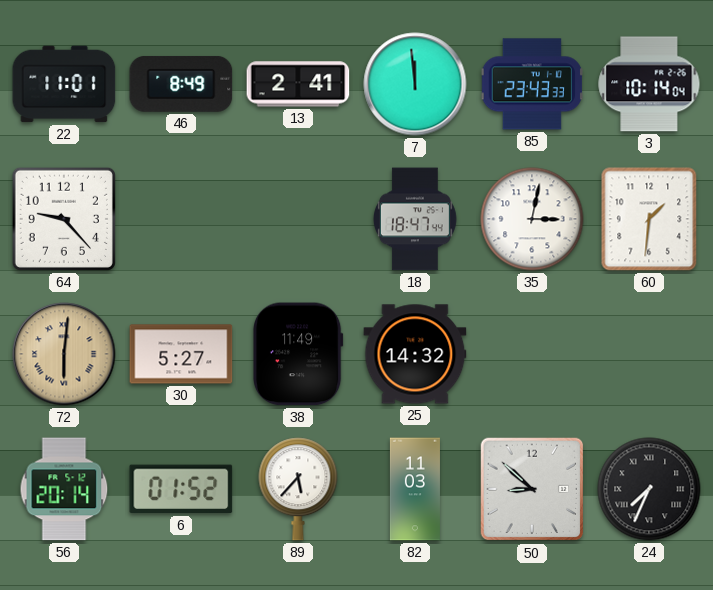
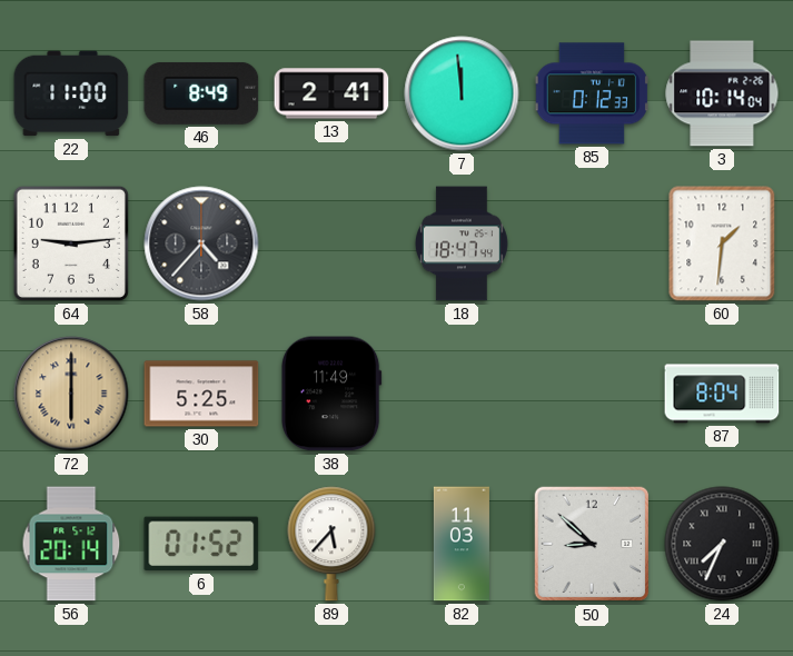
22: 11:01 -> 11:00 (71, 93)
85: 23:43 -> 0:12 (591, 93)
64: 9:23 -> 9:14 (71, 243)
58: none -> 4:37 (201, 243)
35: 3:02 -> none (532, 219)
72: 6:01 -> 6:00 (71, 394)
30: 5:27 -> 5:25 (201, 394)
25: 14:32 -> none (415, 354)
87: none -> 8:04 (722, 394)
